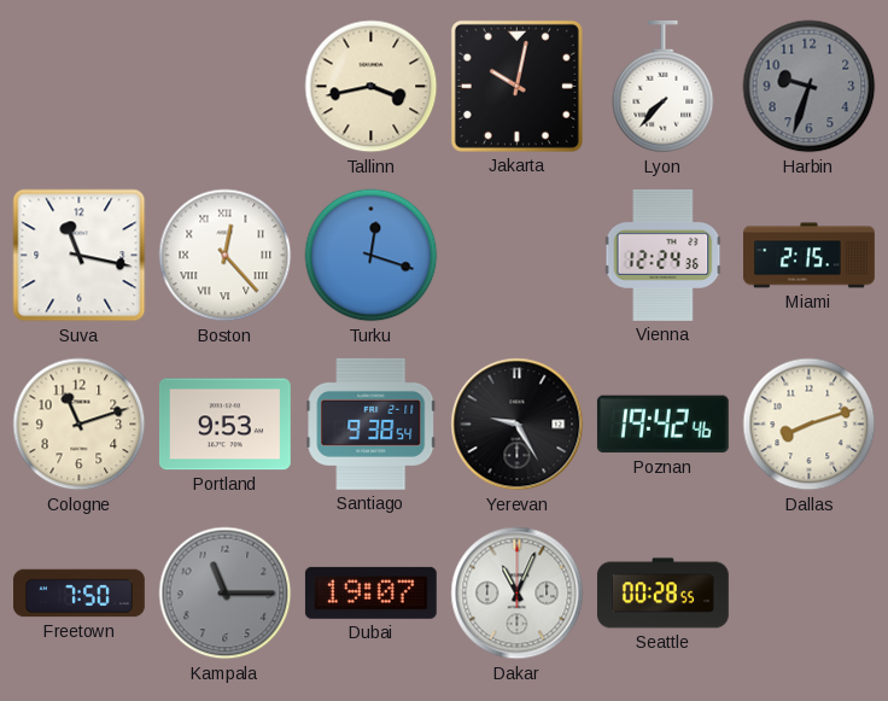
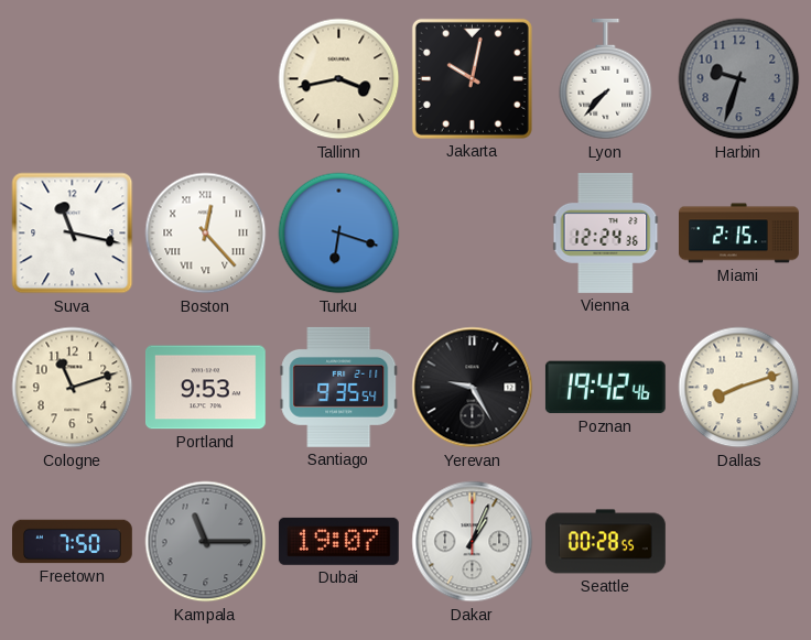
Turku: 12:18 -> 6:18 (339, 234)
Santiago: 9:38 -> 9:35 (339, 387)
Dakar: 11:04 -> 1:04 (473, 542)
